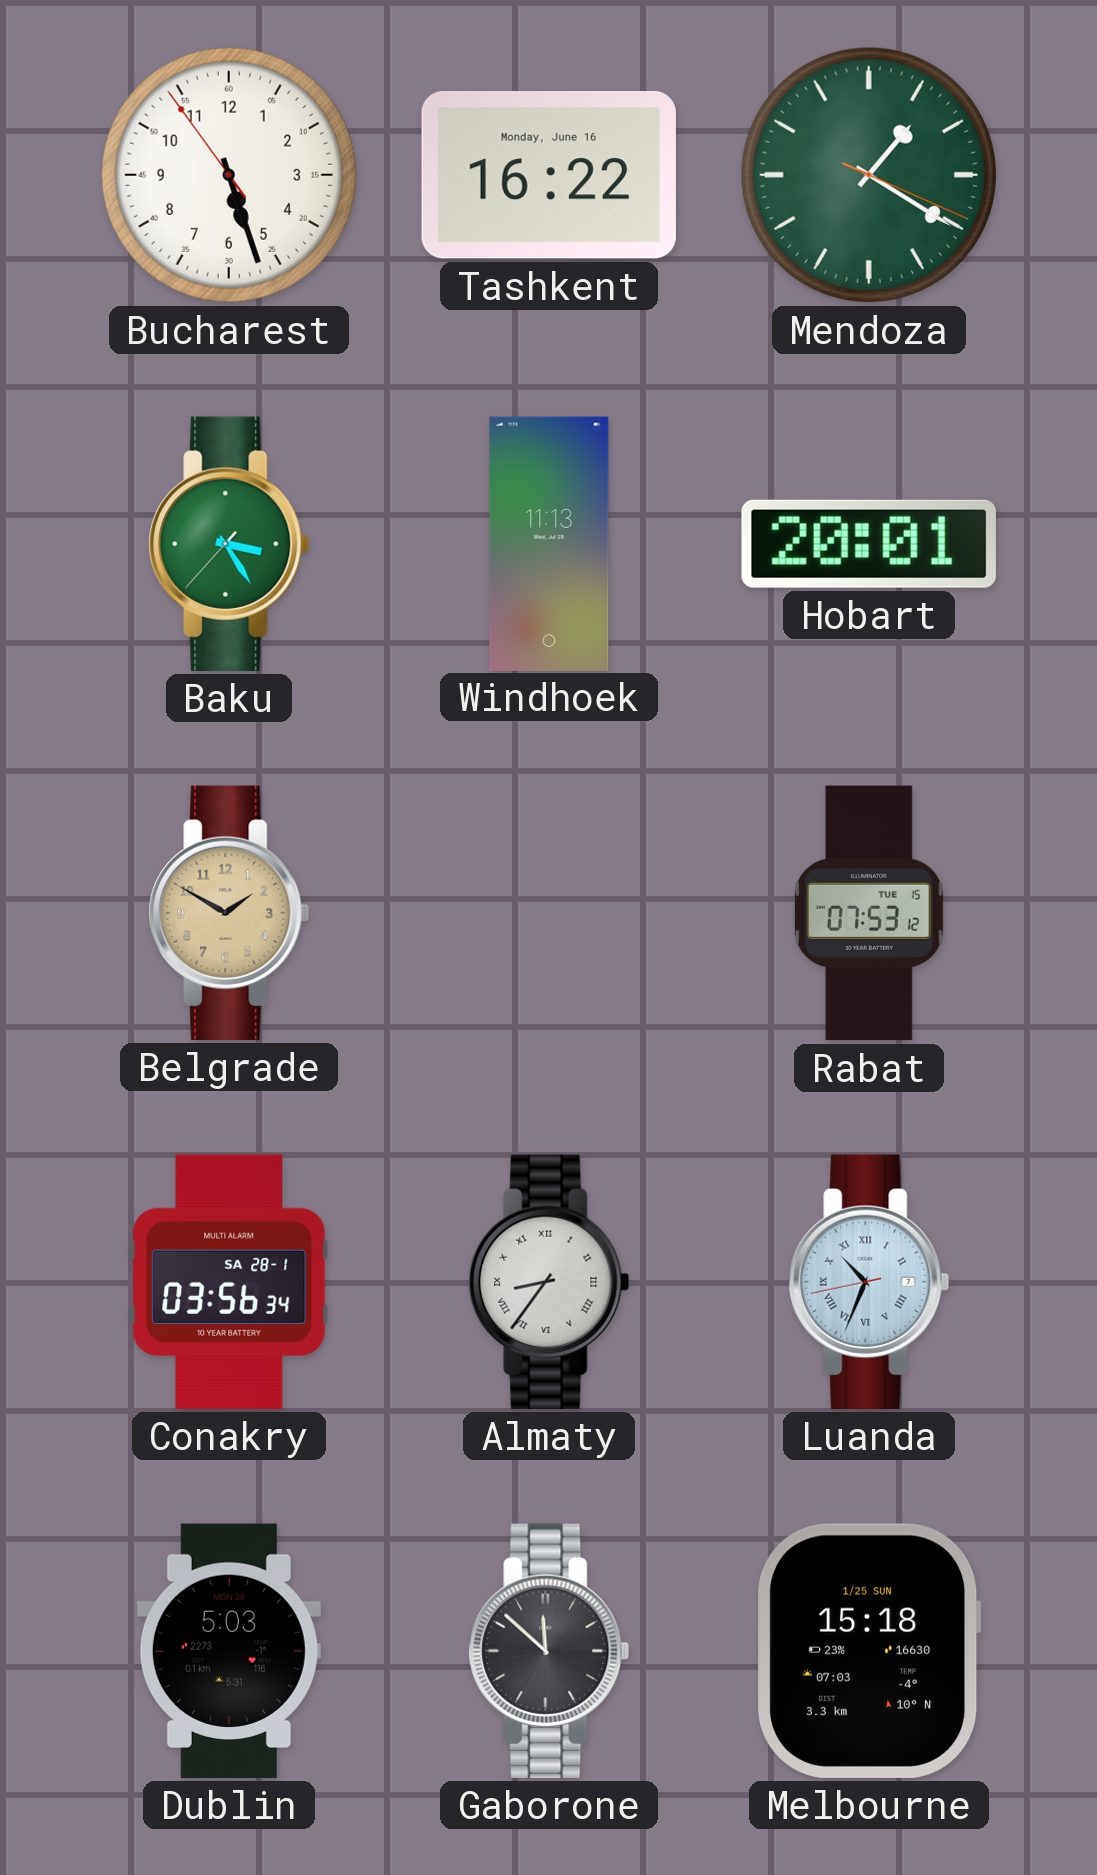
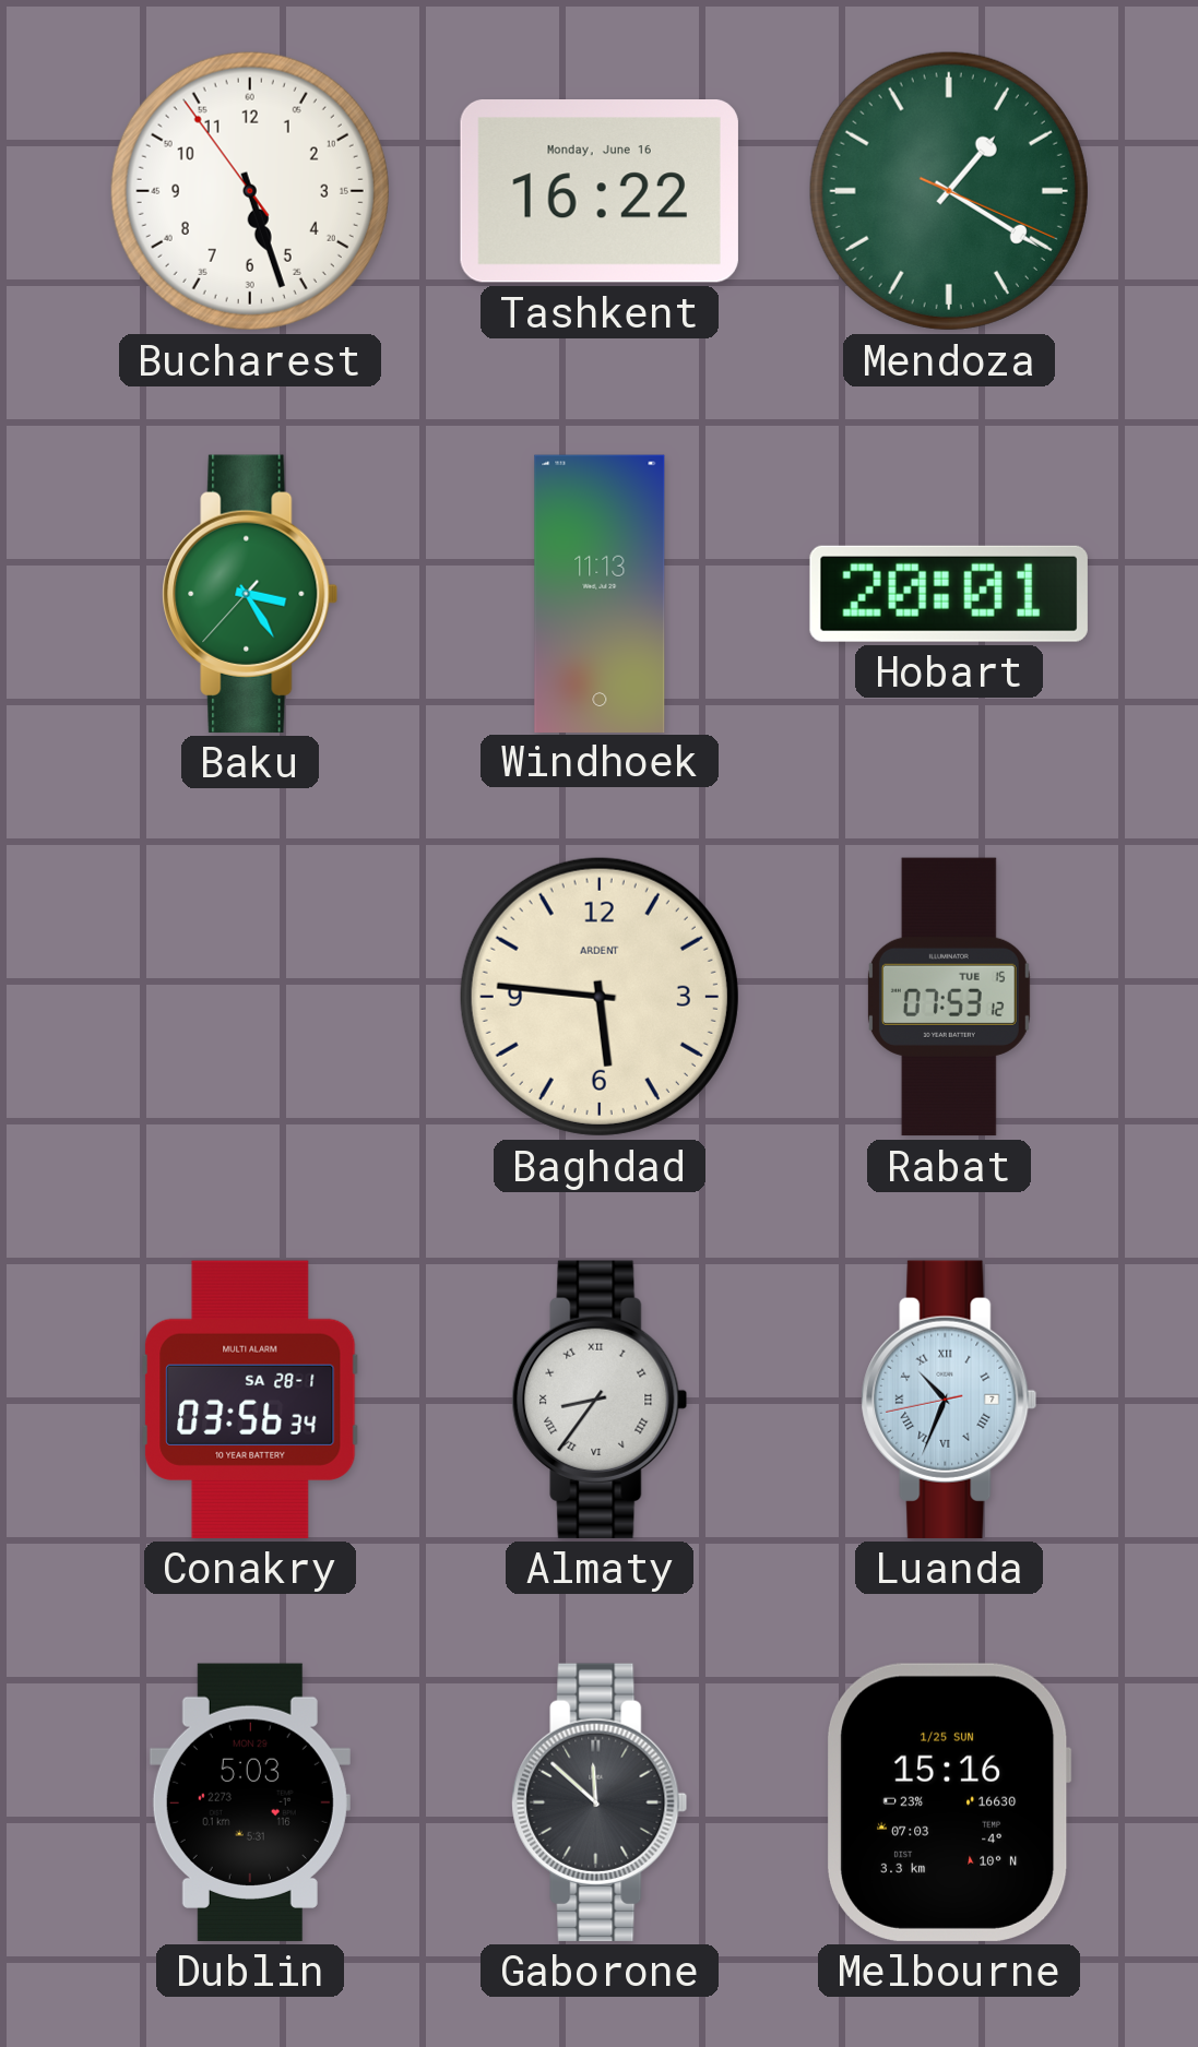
Belgrade: 1:50 -> none (229, 913)
Baghdad: none -> 5:46 (600, 997)
Melbourne: 15:18 -> 15:16 (950, 1802)
